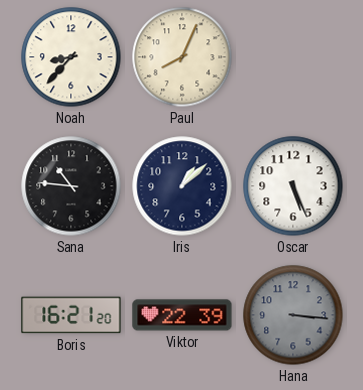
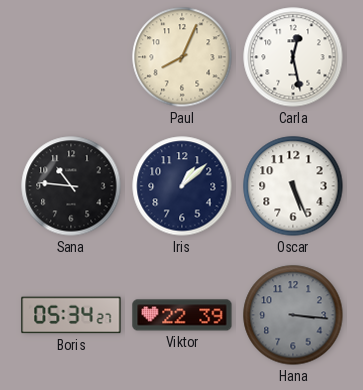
Noah: 8:37 -> none (71, 57)
Carla: none -> 12:28 (293, 57)
Boris: 16:21 -> 05:34 (71, 315)
